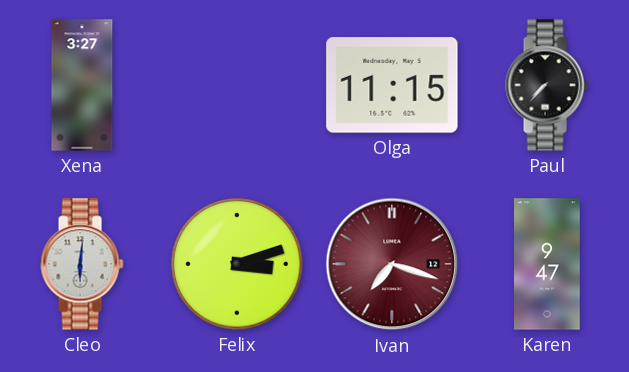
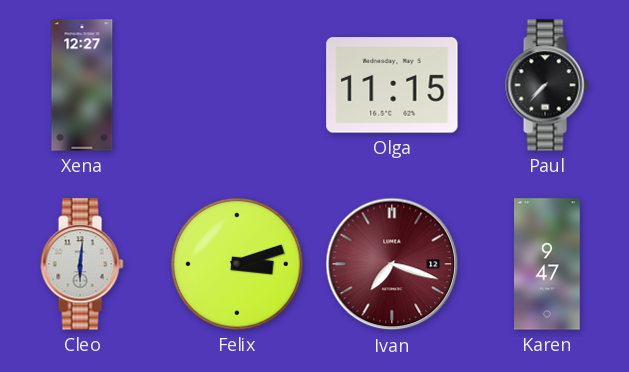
Xena: 3:27 -> 12:27 (82, 85)
